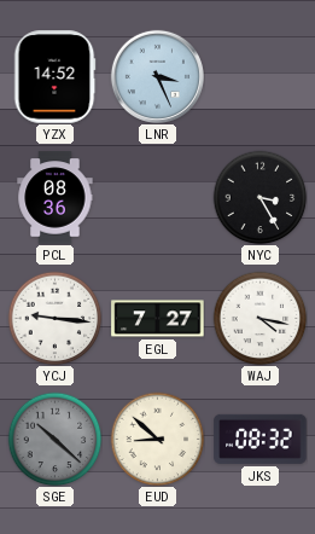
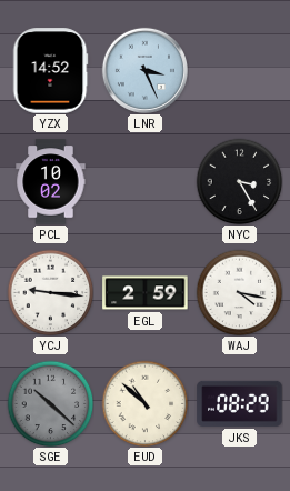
PCL: 08:36 -> 10:02 (51, 182)
EGL: 7:27 -> 2:59 (146, 293)
EUD: 8:52 -> 10:52 (144, 403)
JKS: 08:32 -> 08:29 (240, 403)
